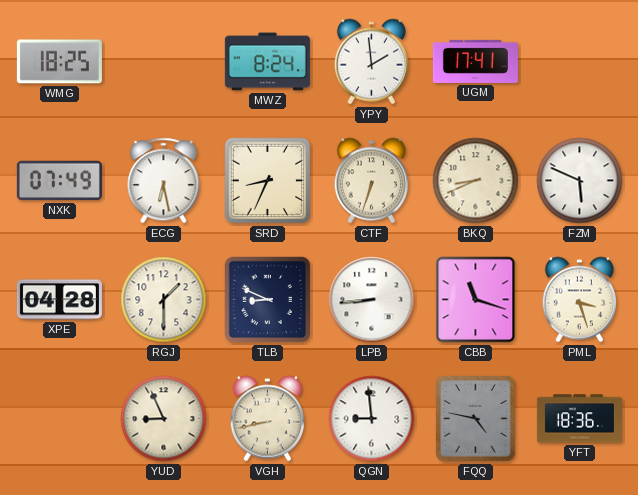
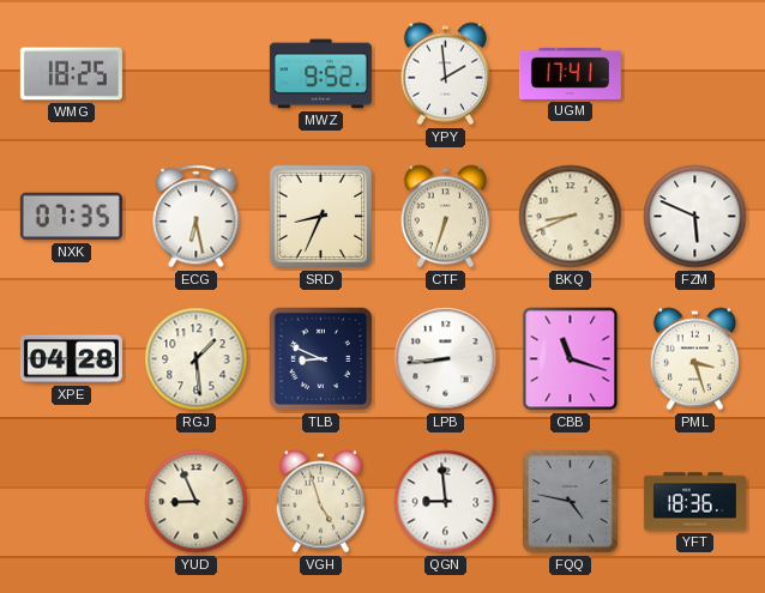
MWZ: 8:24 -> 9:52 (320, 74)
NXK: 07:49 -> 07:35 (71, 217)
RGJ: 1:30 -> 1:29 (197, 359)
VGH: 8:43 -> 4:57 (320, 502)
